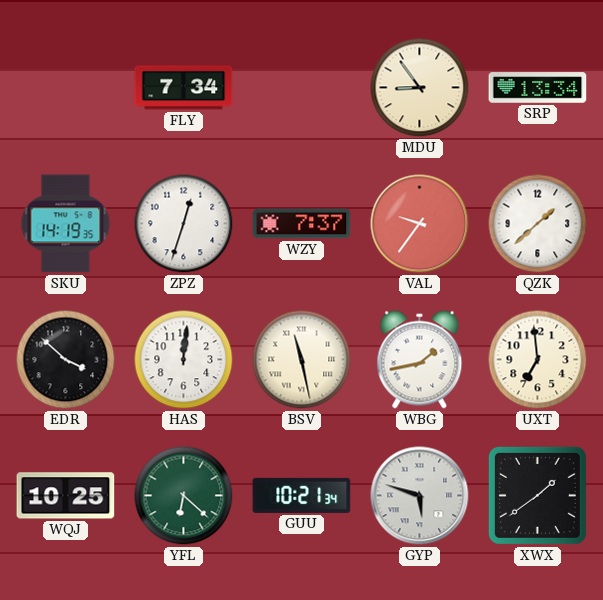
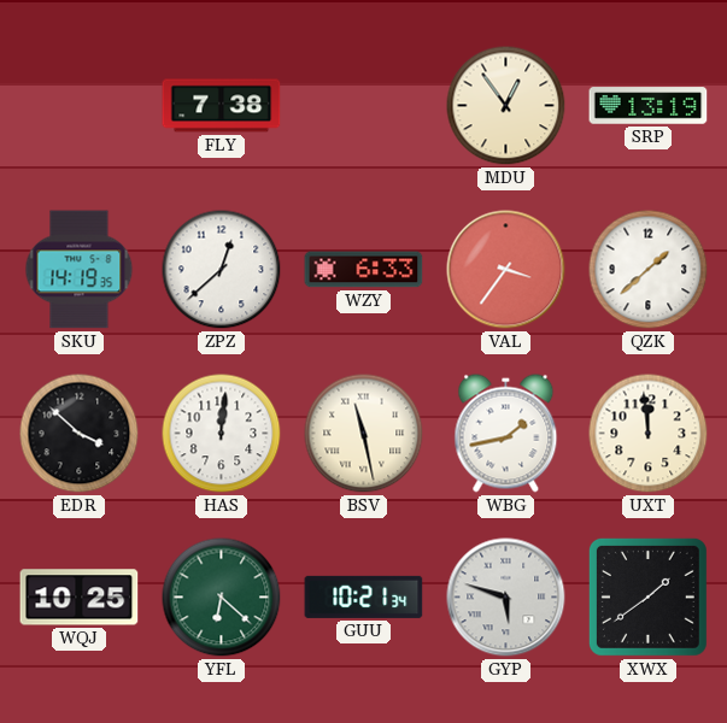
FLY: 7:34 -> 7:38 (222, 106)
MDU: 8:54 -> 12:54 (506, 106)
SRP: 13:34 -> 13:19 (649, 106)
ZPZ: 12:33 -> 12:38 (222, 270)
WZY: 7:37 -> 6:33 (364, 270)
VAL: 9:36 -> 3:36 (506, 270)
UXT: 6:59 -> 11:59 (649, 434)
